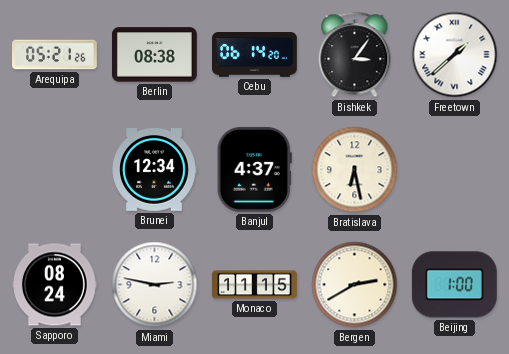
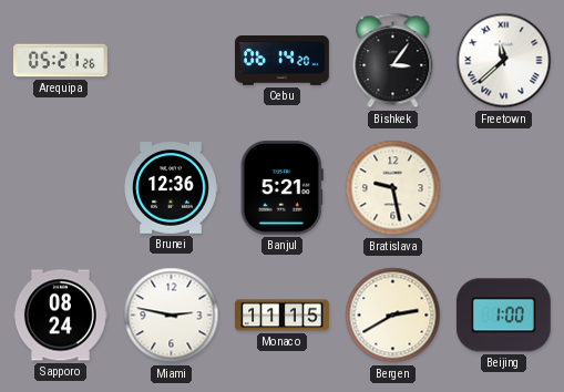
Berlin: 08:38 -> none (154, 55)
Freetown: 1:38 -> 11:38 (504, 61)
Brunei: 12:34 -> 12:36 (171, 188)
Banjul: 4:37 -> 5:21 (281, 187)
Bratislava: 6:28 -> 9:28 (393, 188)
